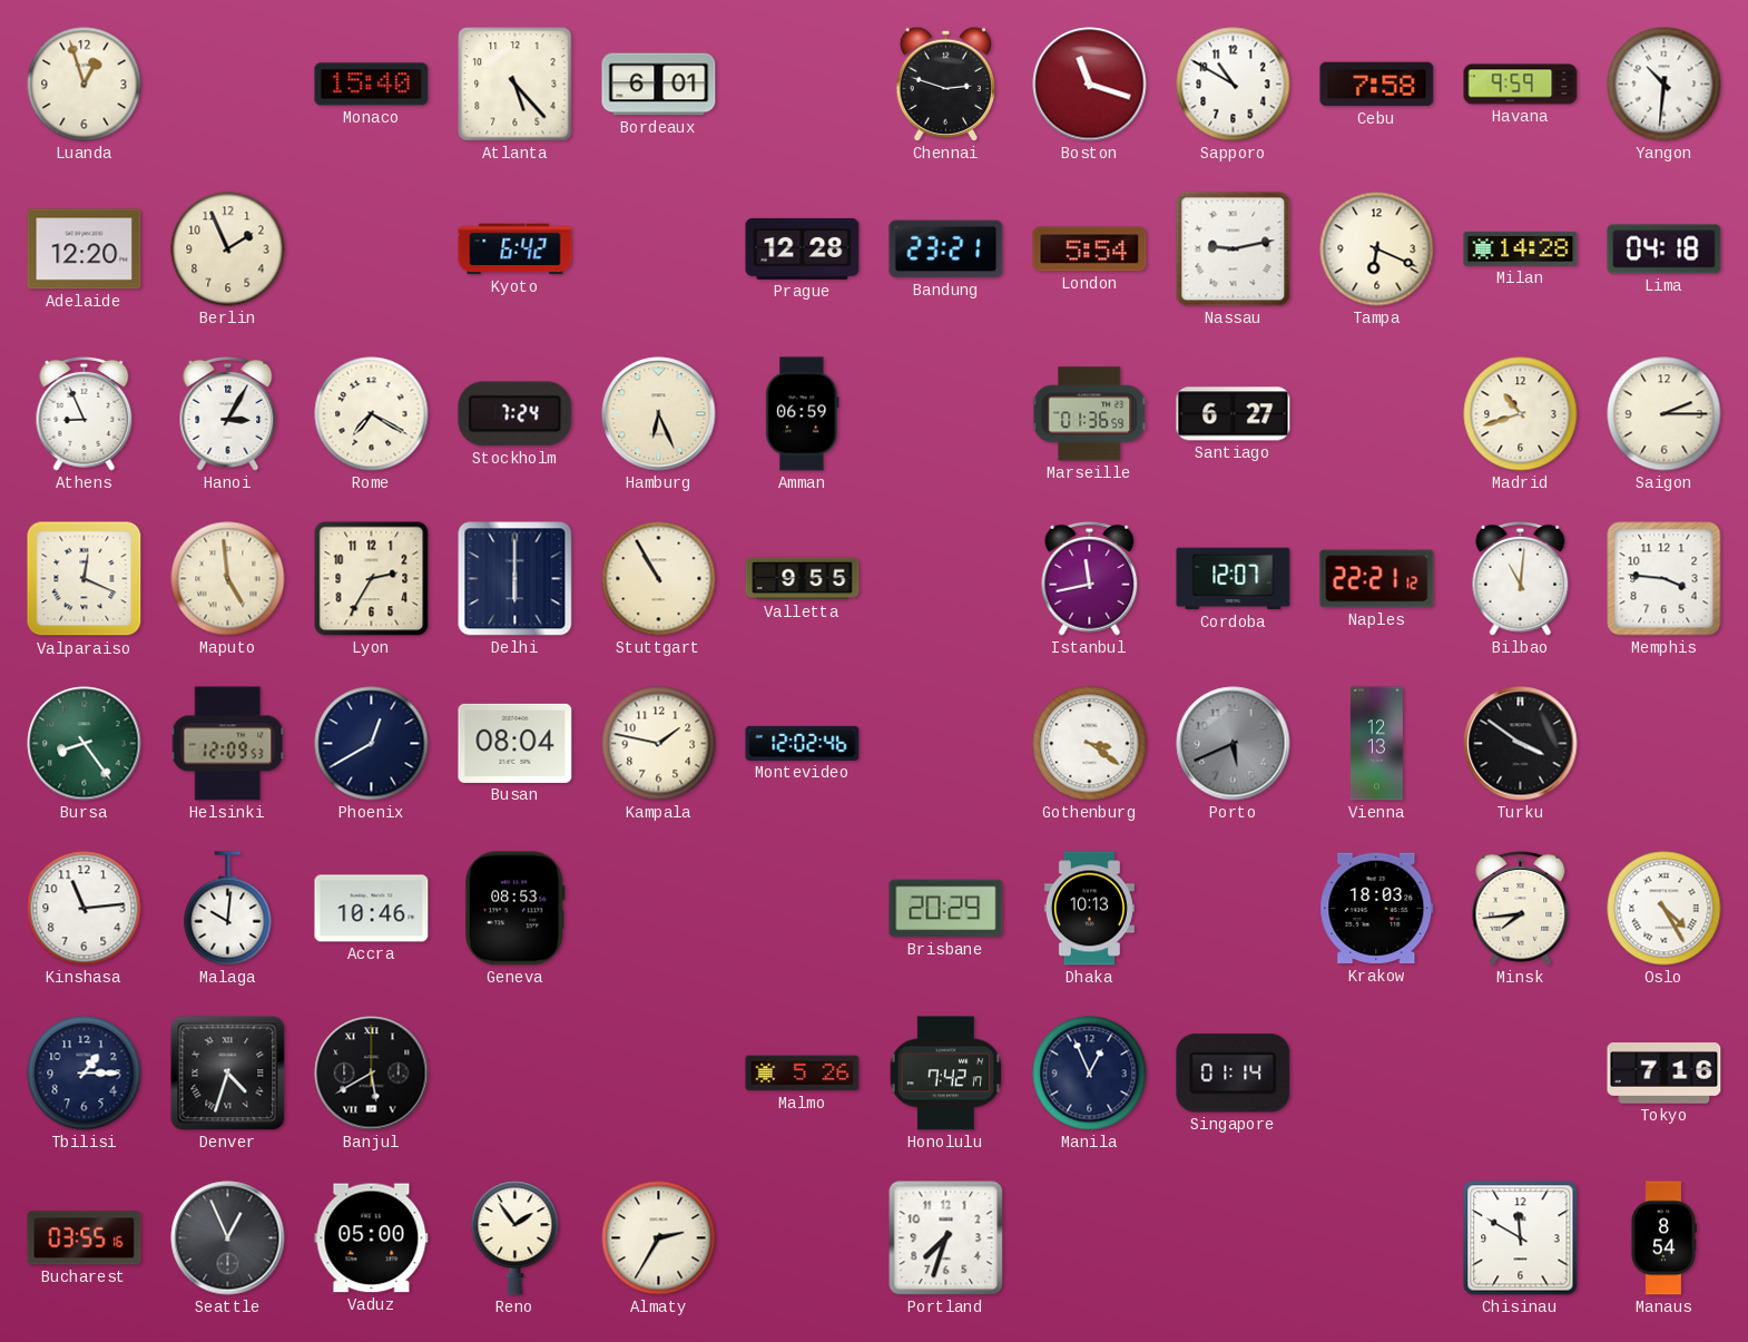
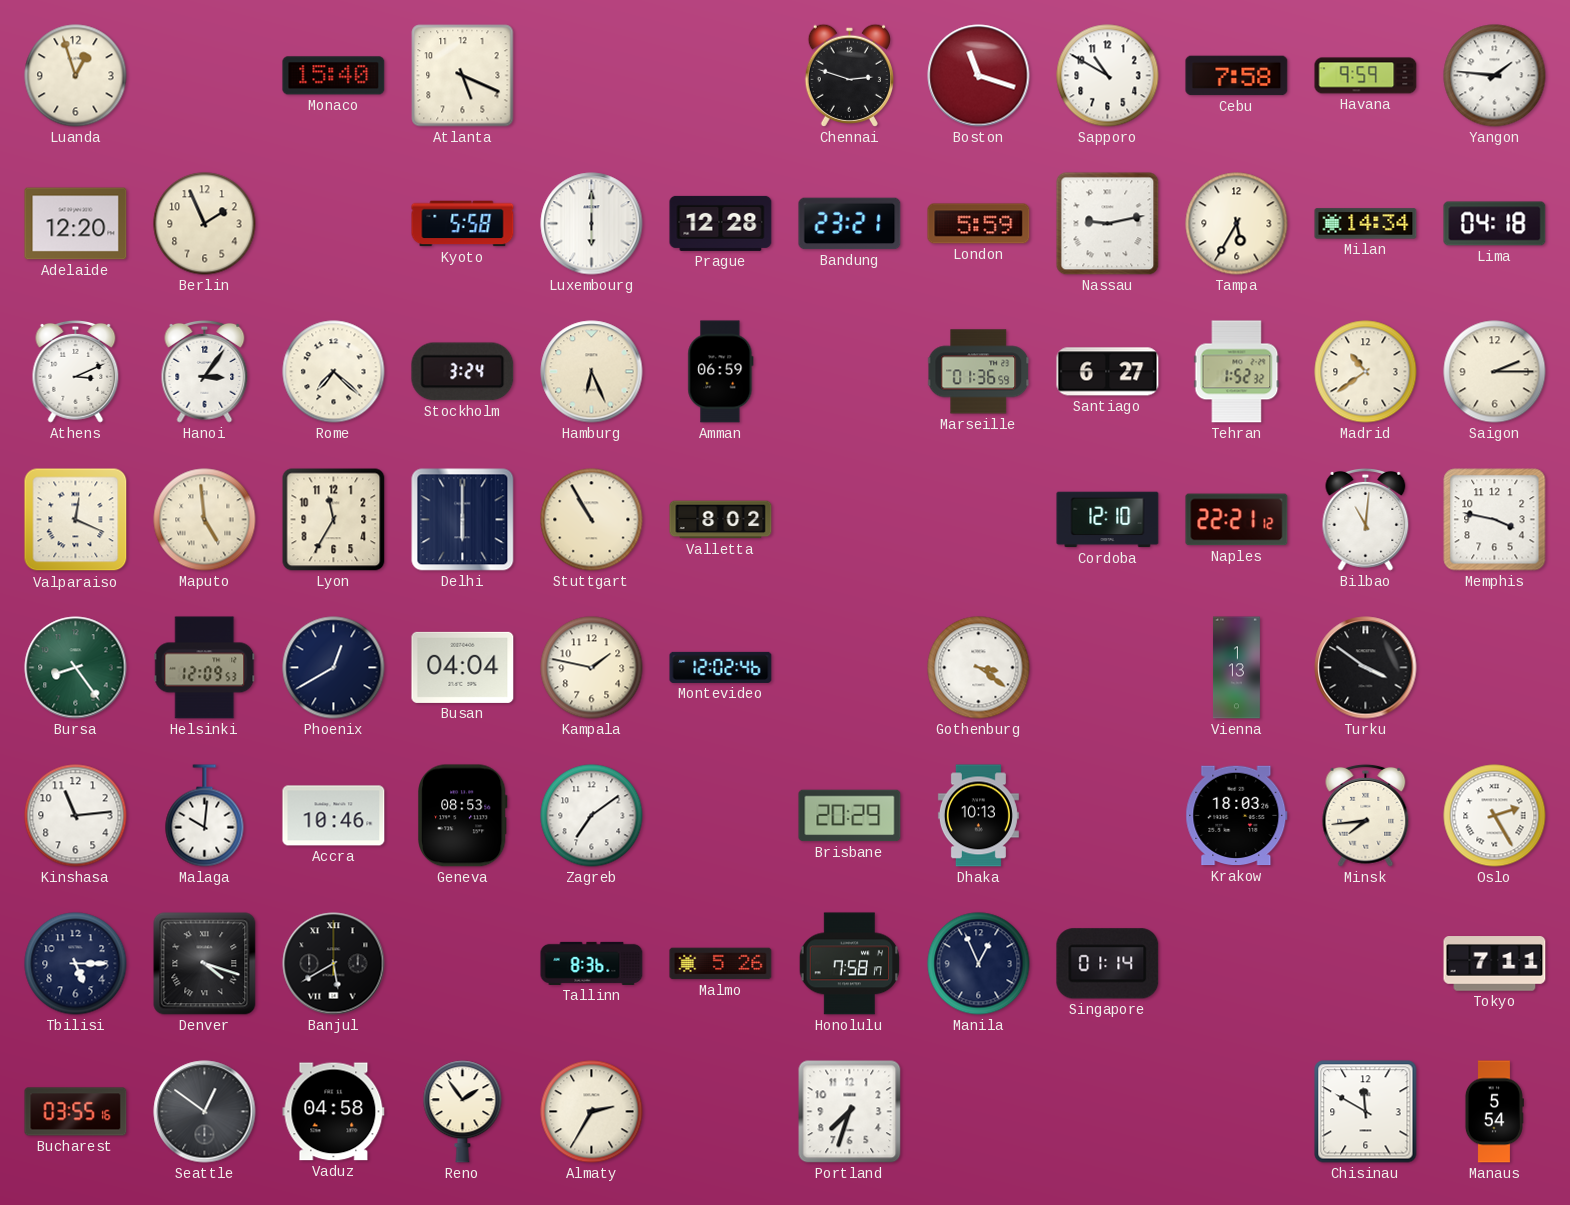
Atlanta: 5:23 -> 5:19 (463, 76)
Bordeaux: 6:01 -> none (659, 85)
Yangon: 10:31 -> 1:46 (1495, 76)
Kyoto: 6:42 -> 5:58 (463, 224)
Luxembourg: none -> 6:00 (592, 224)
London: 5:54 -> 5:59 (979, 224)
Tampa: 6:19 -> 5:35 (1237, 224)
Milan: 14:28 -> 14:34 (1366, 224)
Athens: 8:56 -> 3:11 (76, 371)
Hanoi: 3:05 -> 3:06 (205, 371)
Rome: 7:20 -> 7:22 (334, 372)
Stockholm: 7:24 -> 3:24 (463, 372)
Tehran: none -> 1:52 (1237, 372)
Madrid: 10:42 -> 10:39 (1366, 372)
Lyon: 2:35 -> 11:35 (334, 520)
Valletta: 9:55 -> 8:02 (721, 520)
Istanbul: 11:43 -> none (1090, 578)
Cordoba: 12:07 -> 12:10 (1108, 520)
Memphis: 3:46 -> 3:47 (1495, 520)
Busan: 08:04 -> 04:04 (463, 667)
Porto: 5:41 -> none (1234, 744)
Vienna: 12:13 -> 1:13 (1236, 668)
Zagreb: none -> 7:09 (592, 816)
Oslo: 4:25 -> 2:25 (1495, 816)
Tbilisi: 1:15 -> 5:15 (76, 964)
Denver: 4:33 -> 4:18 (205, 964)
Tallinn: none -> 8:36 (592, 963)
Honolulu: 7:42 -> 7:58 (850, 964)
Tokyo: 7:16 -> 7:11 (1495, 964)
Seattle: 12:56 -> 12:51 (205, 1112)
Vaduz: 05:00 -> 04:58 (334, 1112)
Manaus: 8:54 -> 5:54 (1494, 1112)
